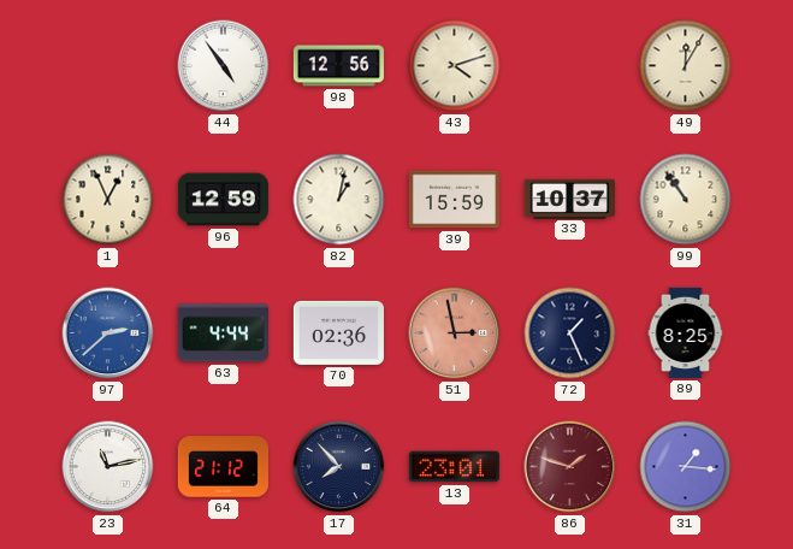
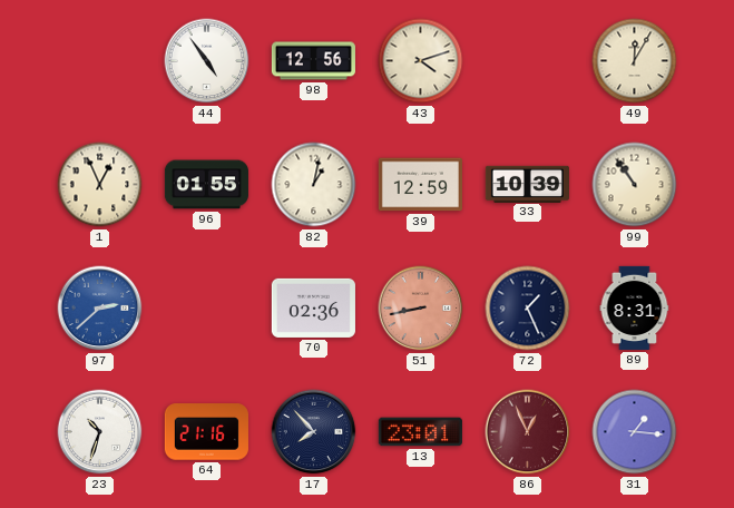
96: 12:59 -> 01:55 (206, 185)
39: 15:59 -> 12:59 (420, 185)
33: 10:37 -> 10:39 (527, 184)
63: 4:44 -> none (223, 333)
51: 2:58 -> 8:43 (421, 309)
89: 8:25 -> 8:31 (635, 307)
23: 11:13 -> 10:33 (100, 432)
64: 21:12 -> 21:16 (206, 432)
86: 1:48 -> 12:56 (528, 432)
